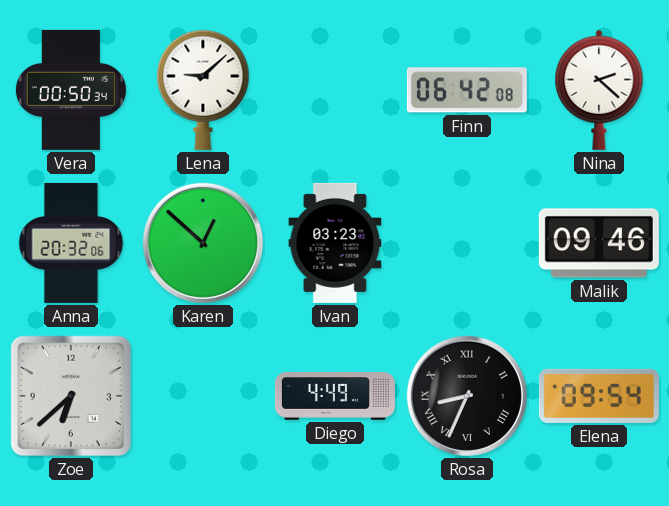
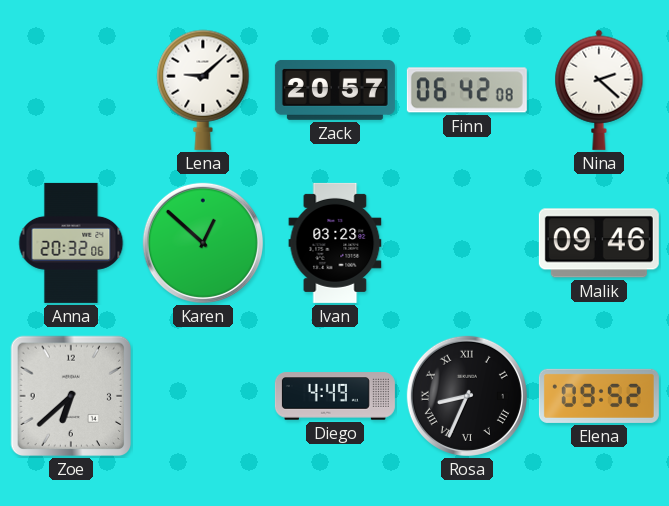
Vera: 00:50 -> none (71, 90)
Zack: none -> 20:57 (335, 90)
Elena: 09:54 -> 09:52 (599, 396)
